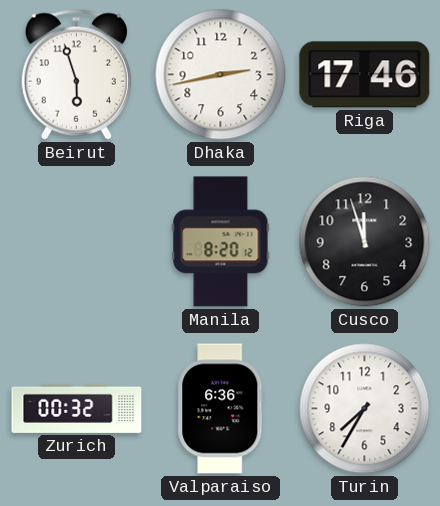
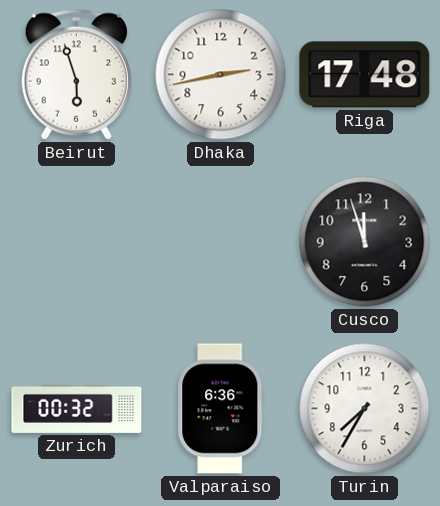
Riga: 17:46 -> 17:48 (365, 75)
Manila: 8:20 -> none (221, 242)
